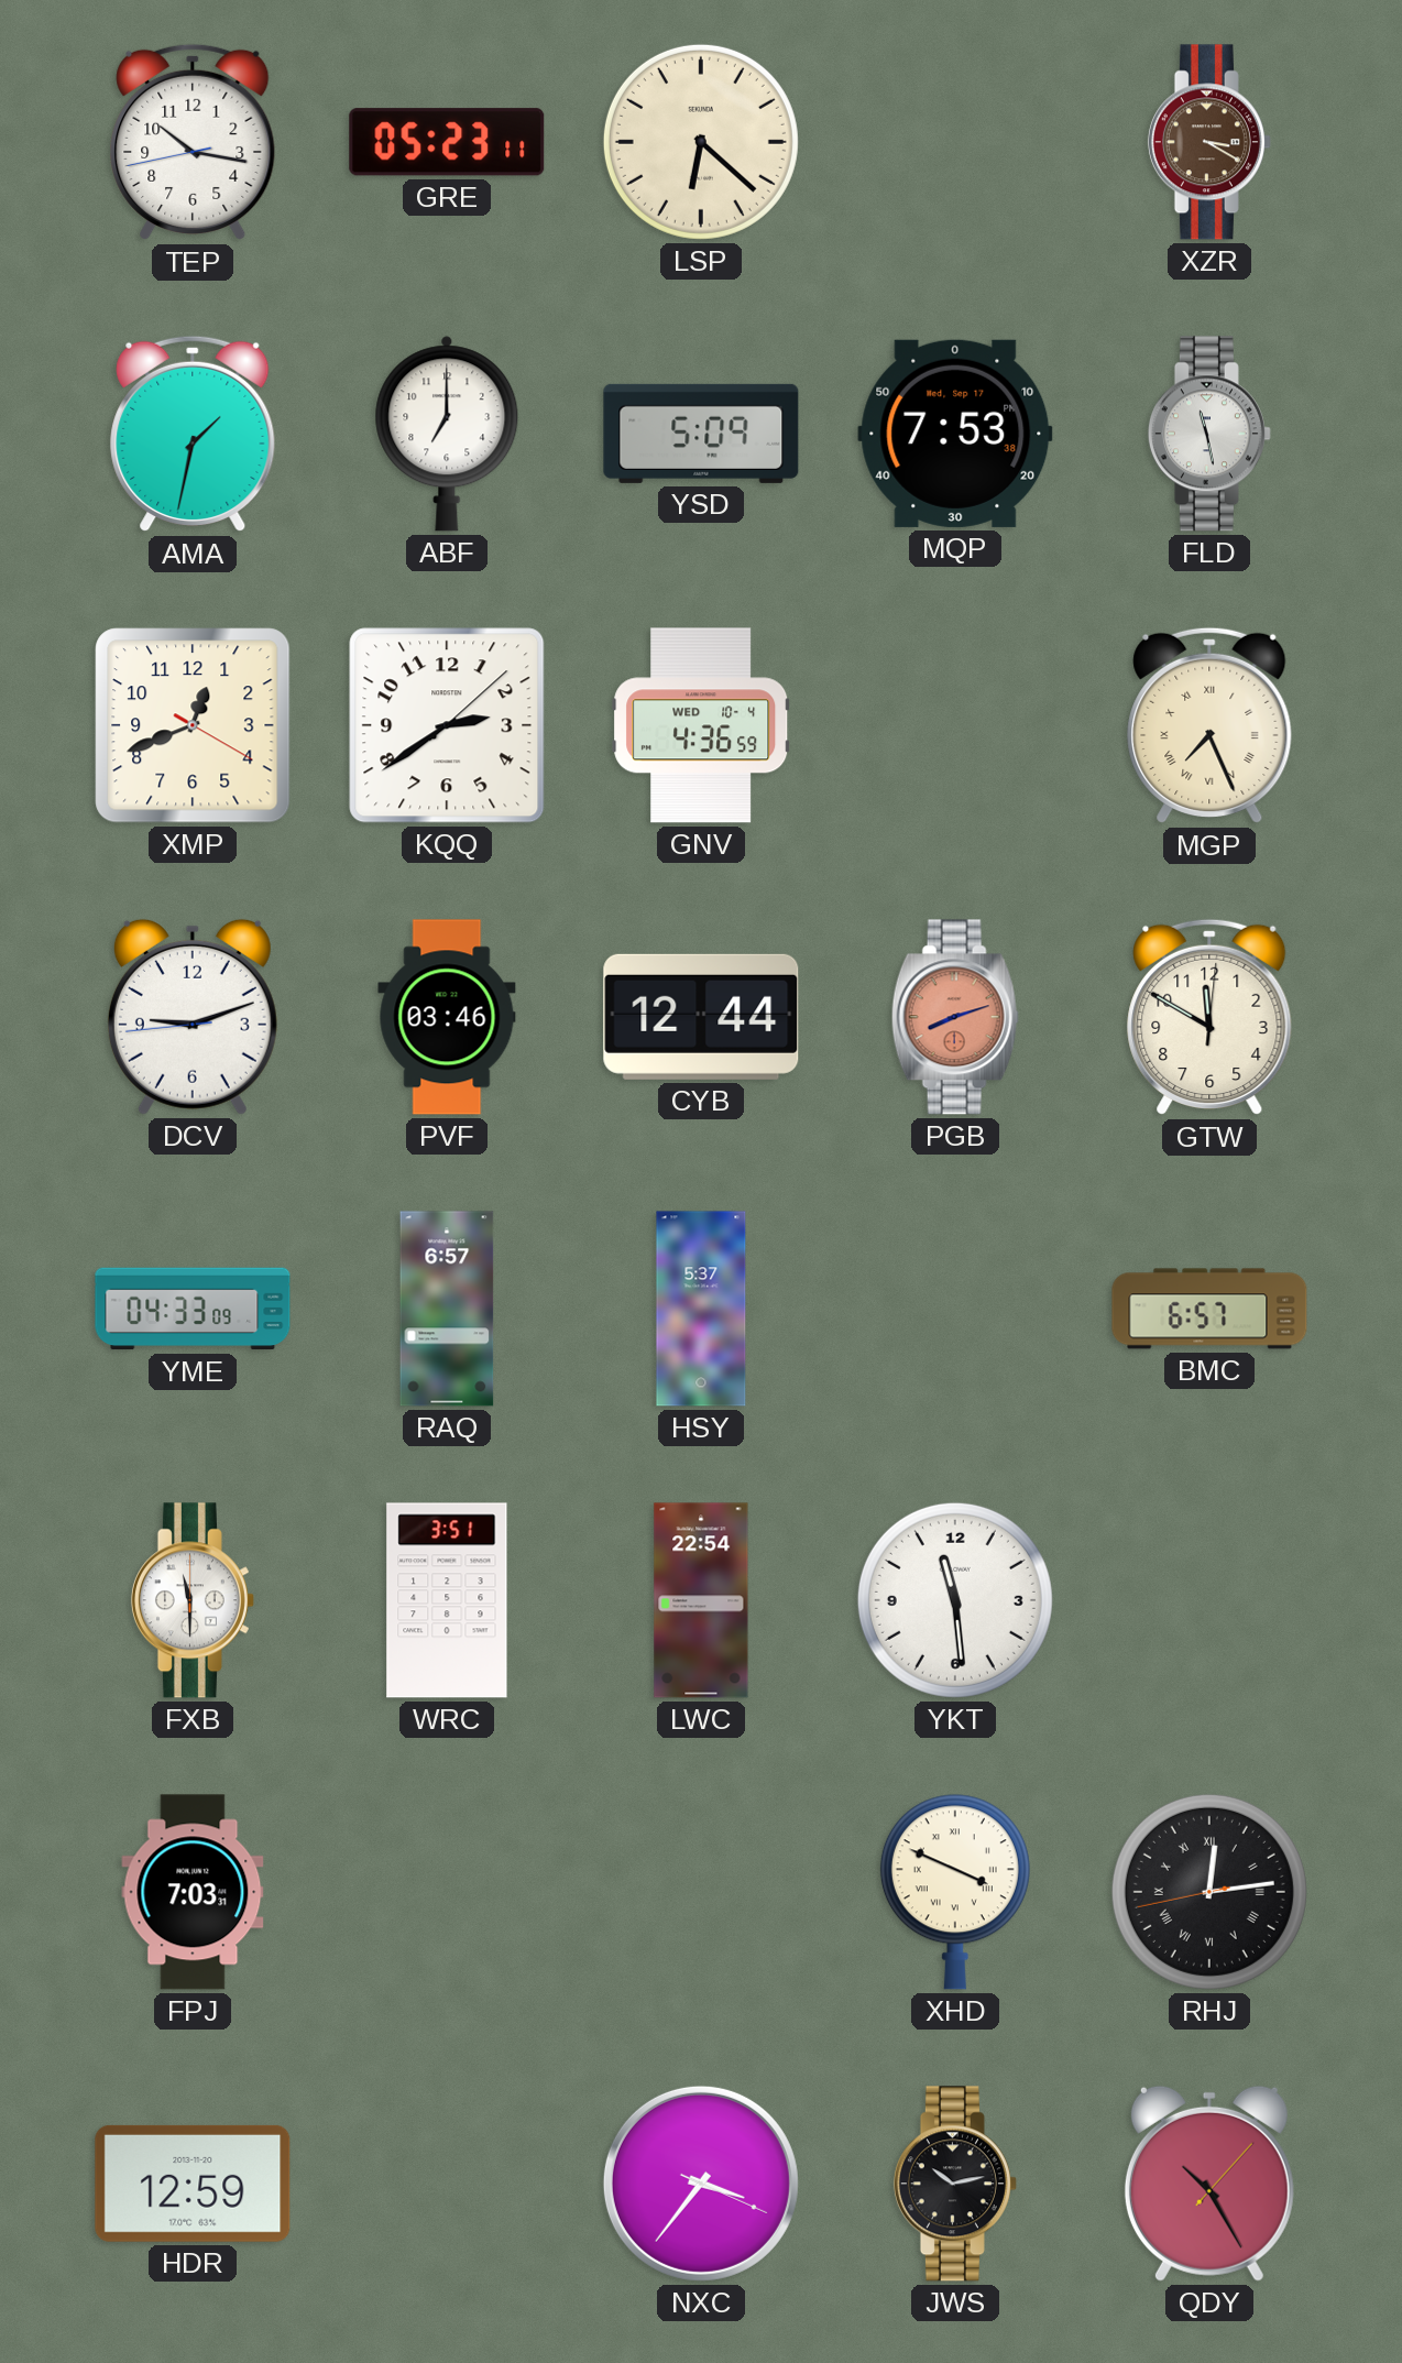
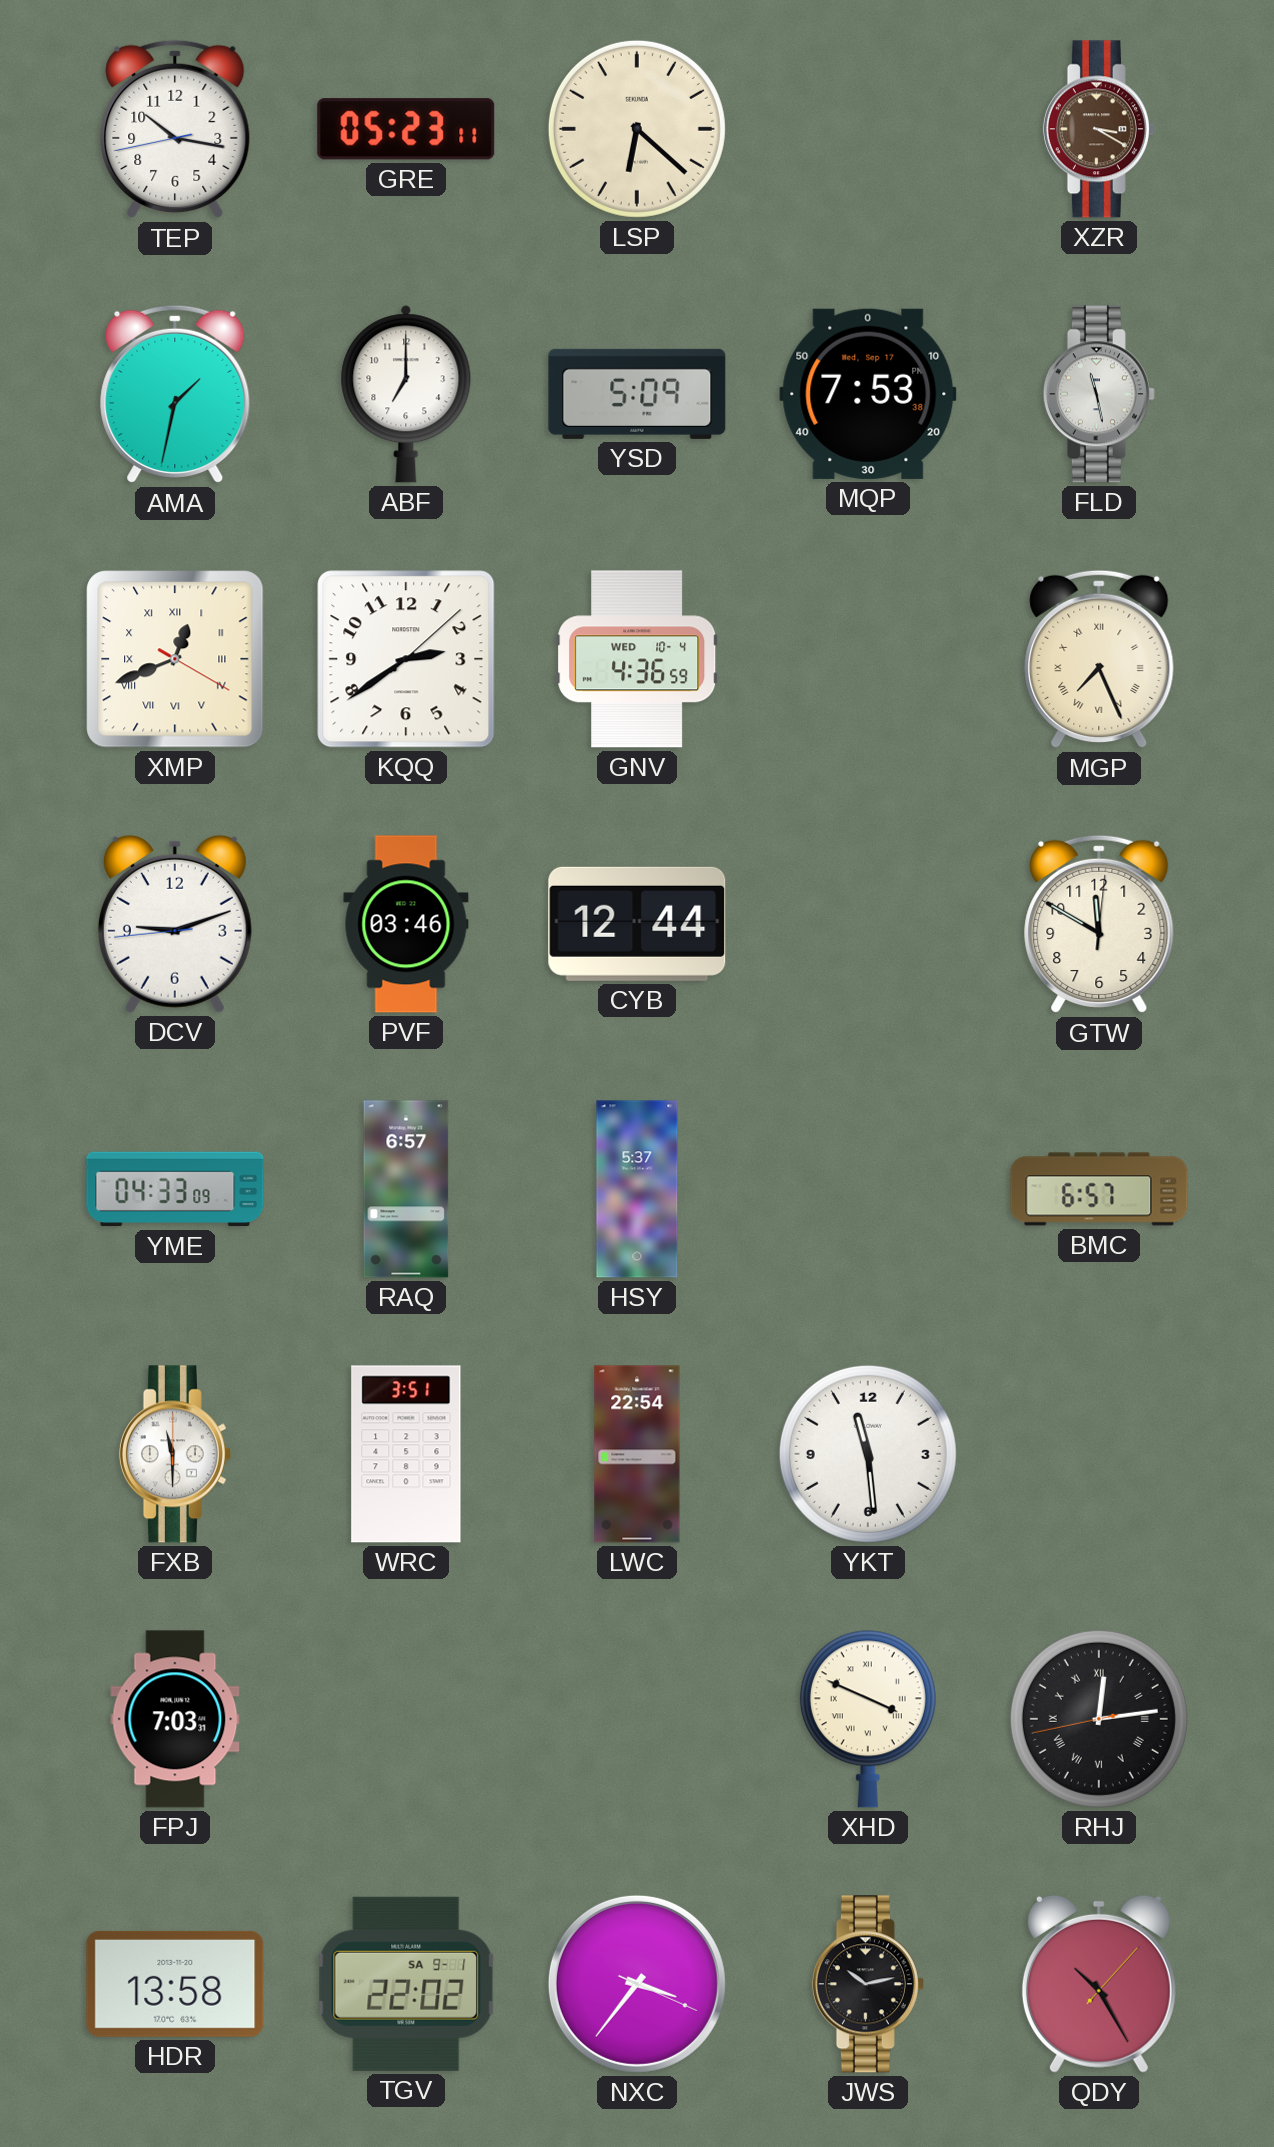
XMP numerals: Arabic -> Roman (175, 659)
PGB: 8:12 -> none (955, 1017)
HDR: 12:59 -> 13:58 (175, 1984)
TGV: none -> 22:02 (406, 1984)
